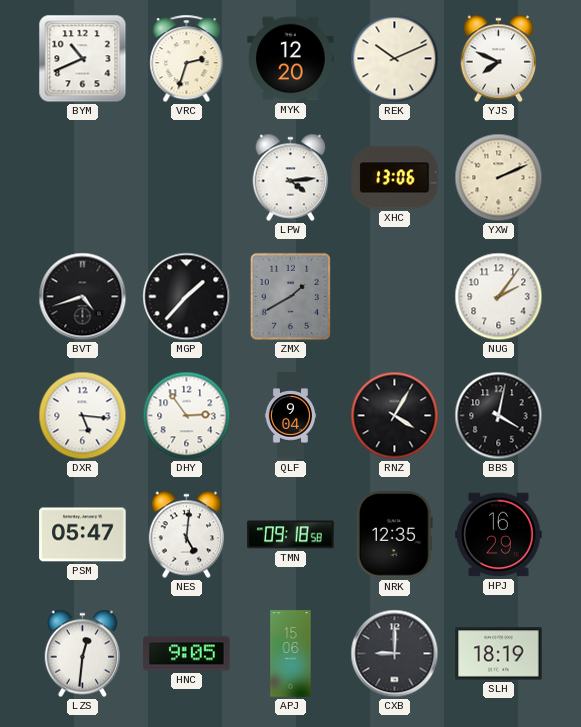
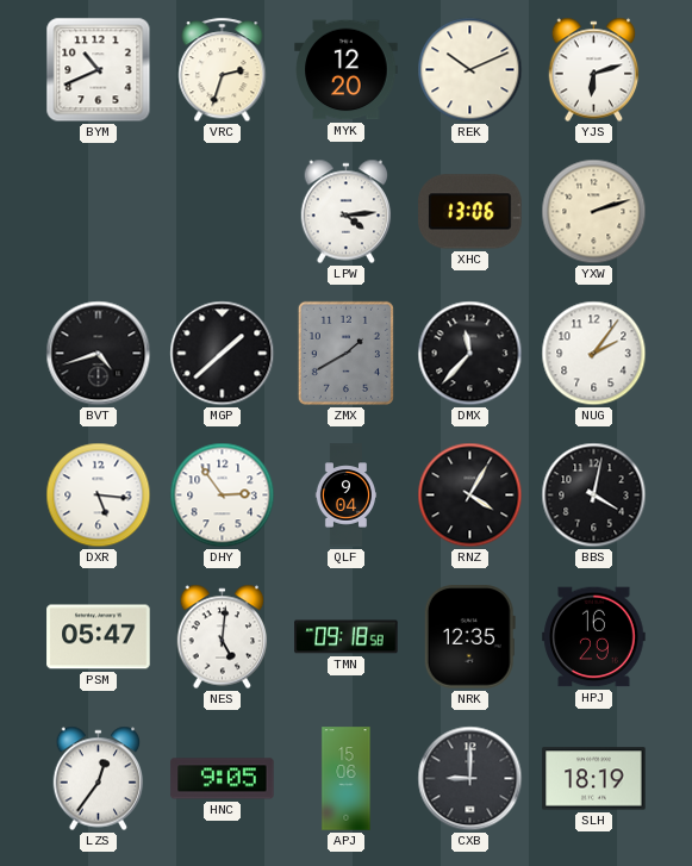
YJS: 7:49 -> 6:12 (594, 70)
YXW: 2:11 -> 2:12 (594, 212)
MGP: 1:37 -> 1:38 (223, 354)
DMX: none -> 11:37 (470, 354)
LZS: 12:31 -> 12:36 (99, 779)
